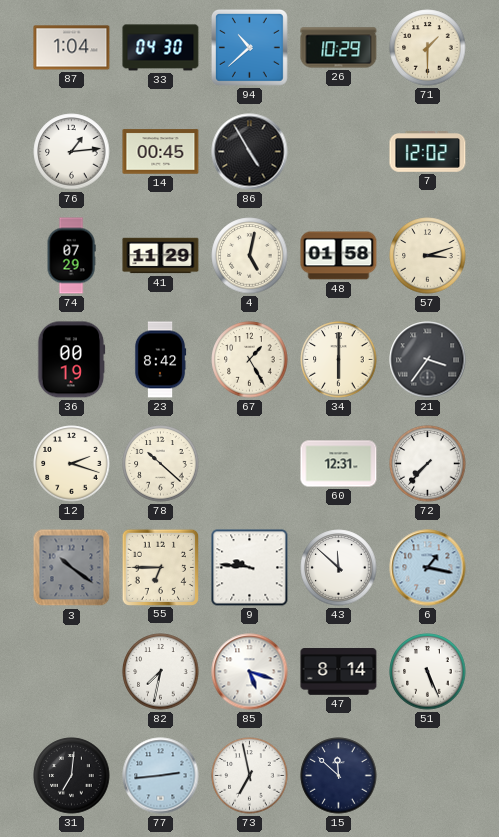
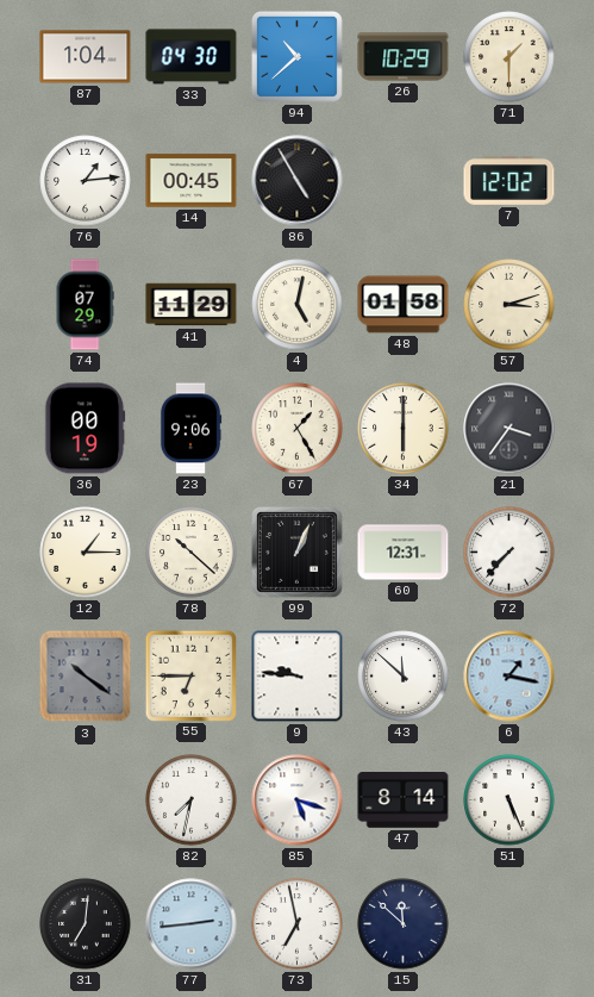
23: 8:42 -> 9:06 (190, 429)
12: 2:18 -> 1:15 (86, 553)
99: none -> 1:04 (296, 552)
